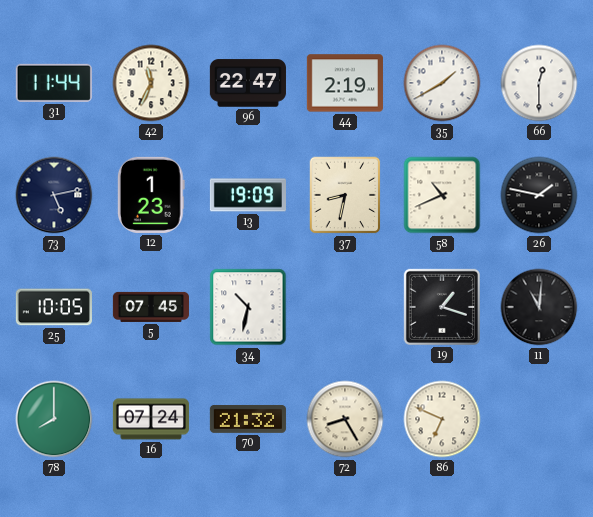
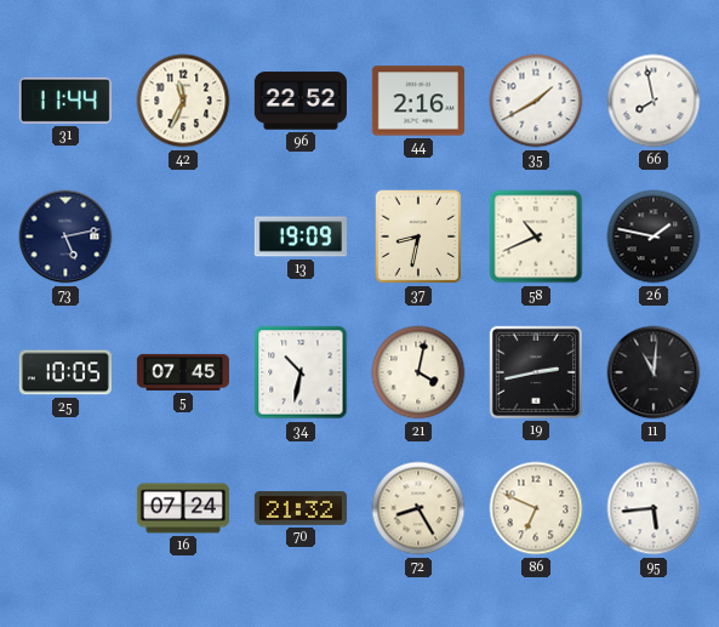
96: 22:47 -> 22:52 (301, 101)
44: 2:19 -> 2:16 (418, 101)
66: 12:30 -> 7:58 (654, 101)
12: 1:23 -> none (151, 195)
21: none -> 4:02 (418, 372)
19: 1:18 -> 2:43 (536, 372)
78: 8:00 -> none (54, 419)
95: none -> 5:44 (654, 508)
